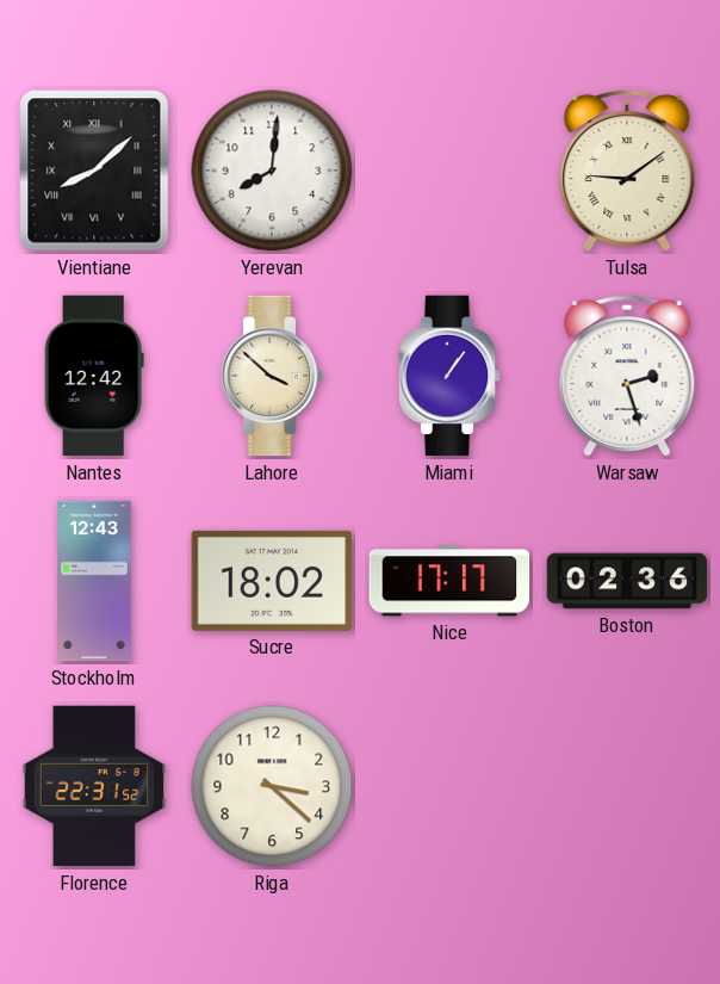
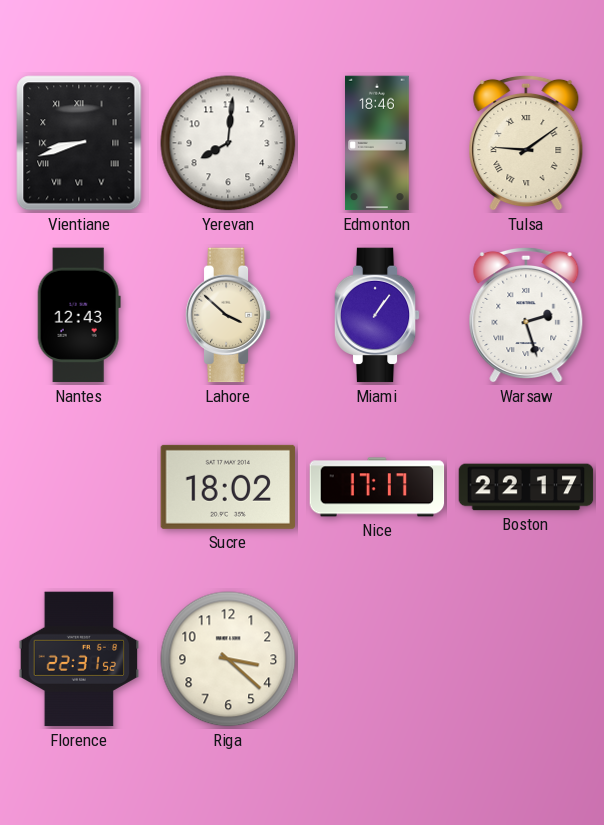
Vientiane: 8:08 -> 8:42 (79, 143)
Edmonton: none -> 18:46 (378, 143)
Nantes: 12:42 -> 12:43 (79, 315)
Stockholm: 12:43 -> none (94, 581)
Boston: 02:36 -> 22:17 (526, 487)
